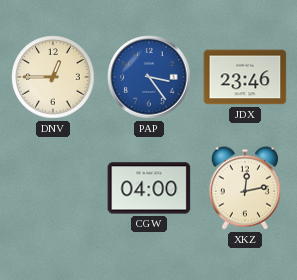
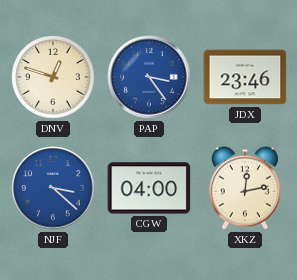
DNV: 12:45 -> 12:48 (53, 77)
NJF: none -> 3:22 (53, 188)
